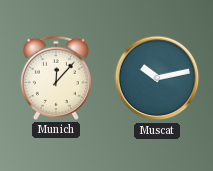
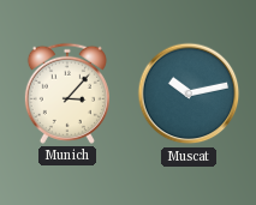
Munich: 12:07 -> 3:07 (67, 94)
